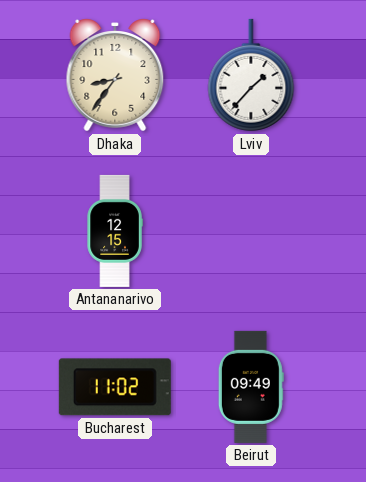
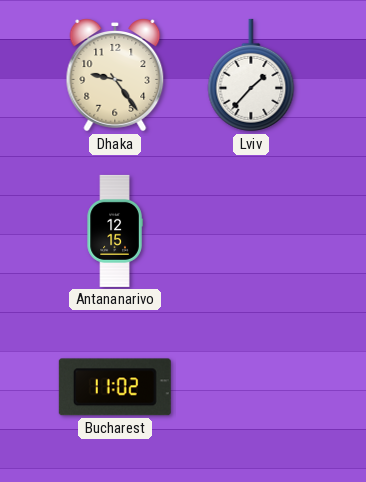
Dhaka: 8:36 -> 9:24 (115, 75)
Beirut: 09:49 -> none (251, 387)
